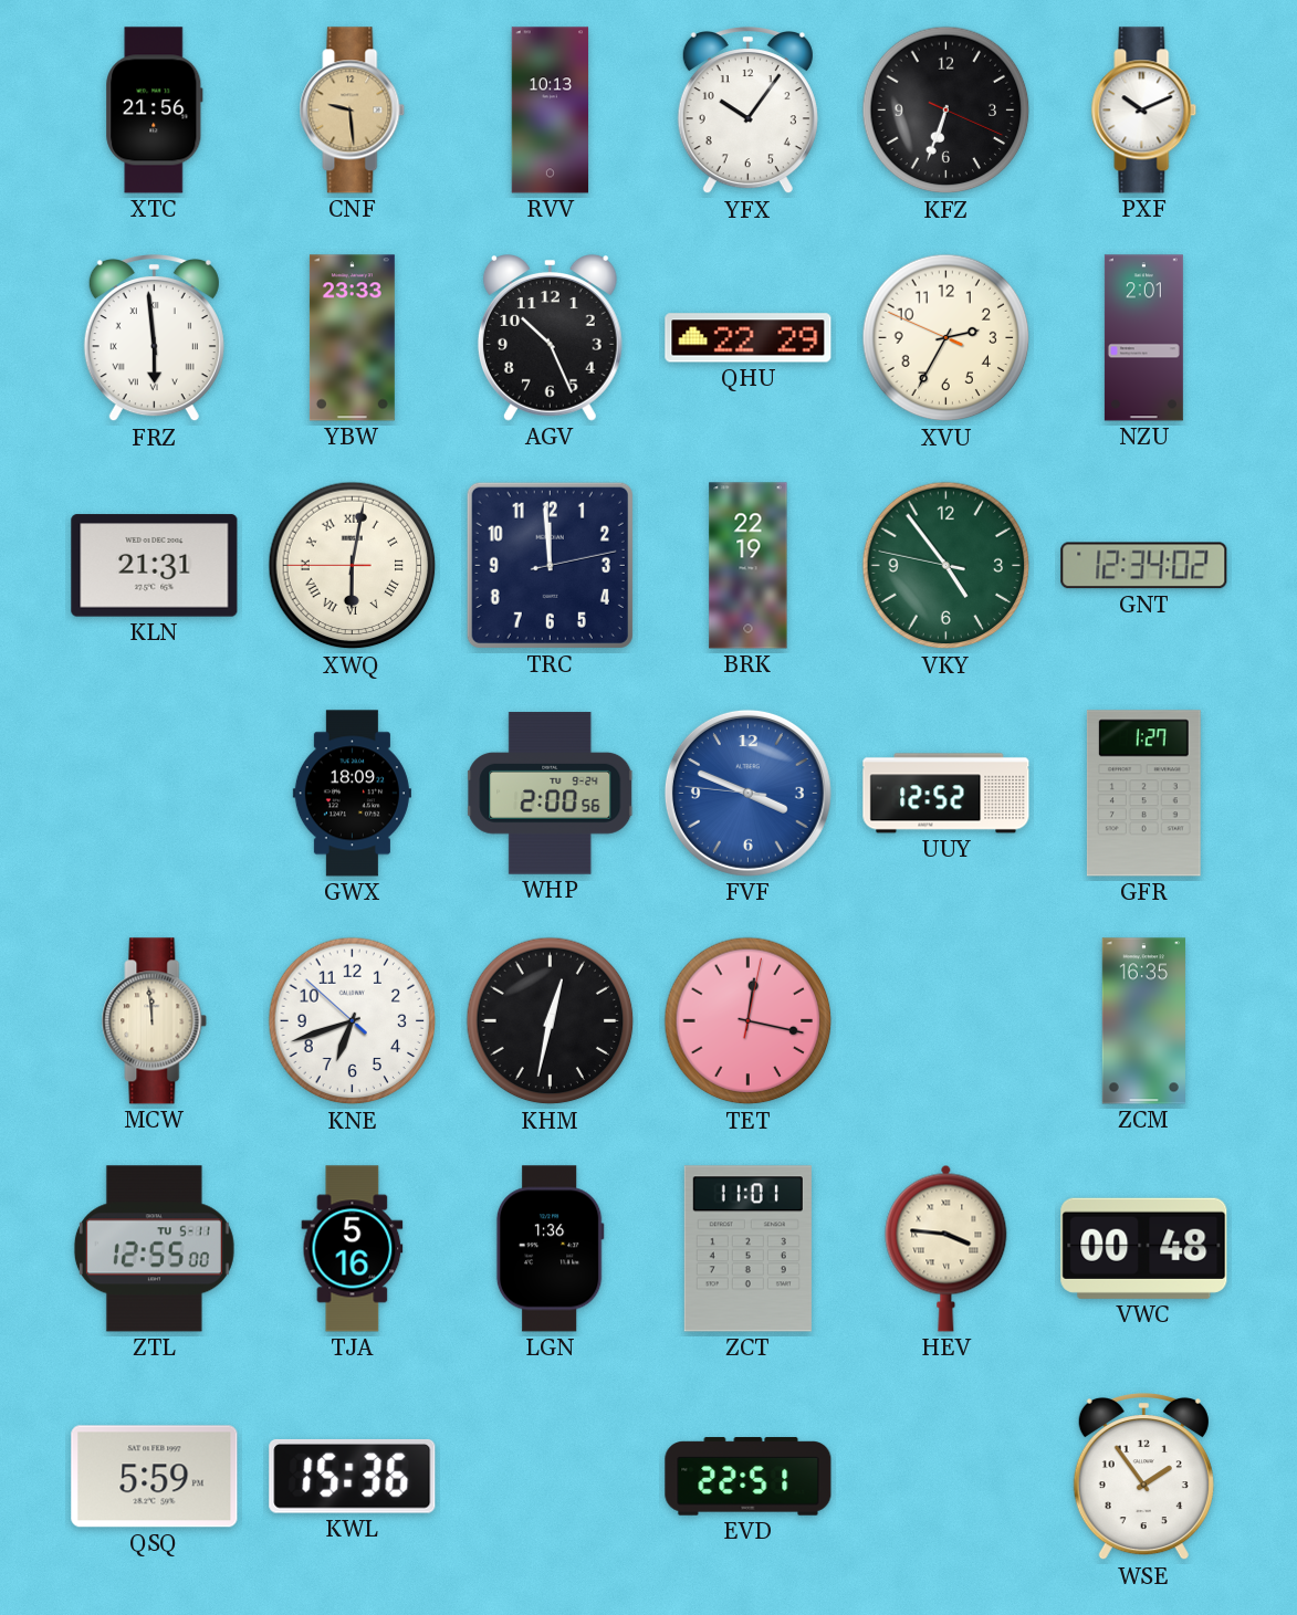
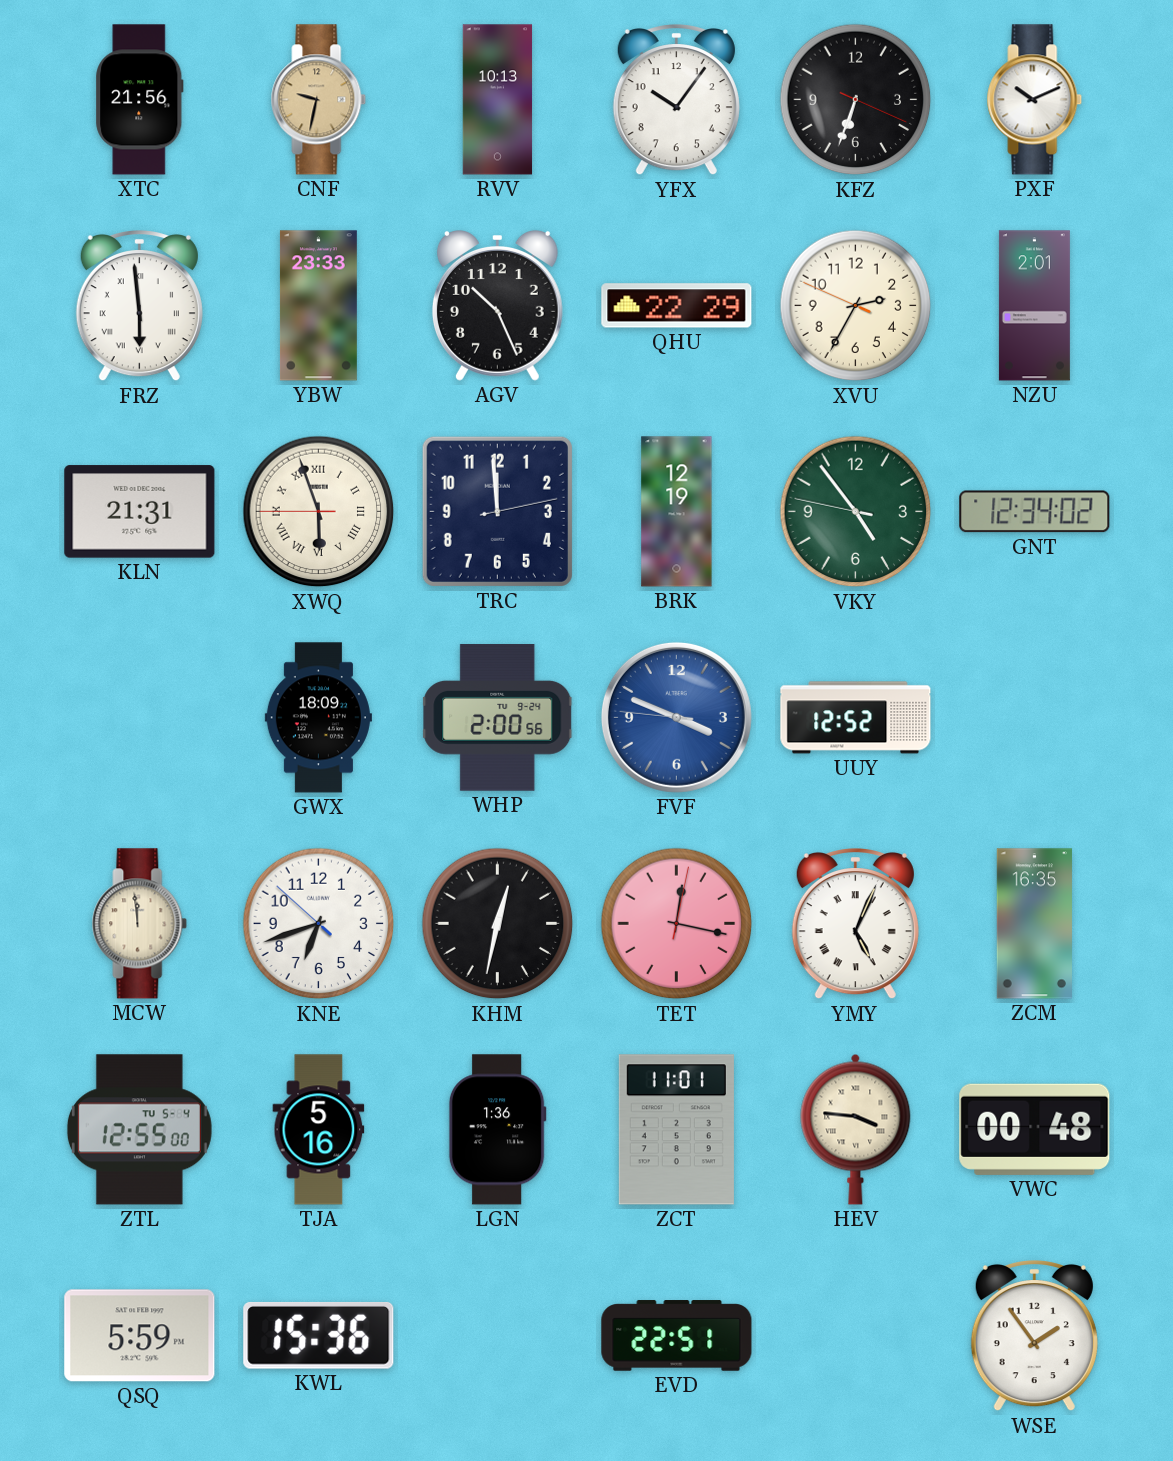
CNF: 9:29 -> 9:32 (319, 100)
XWQ: 6:01 -> 5:56 (319, 512)
BRK: 22:19 -> 12:19 (677, 512)
GFR: 1:27 -> none (1143, 794)
YMY: none -> 5:04 (855, 925)
ZTL date: TU 5-11 -> TU 5-4 (139, 1130)
